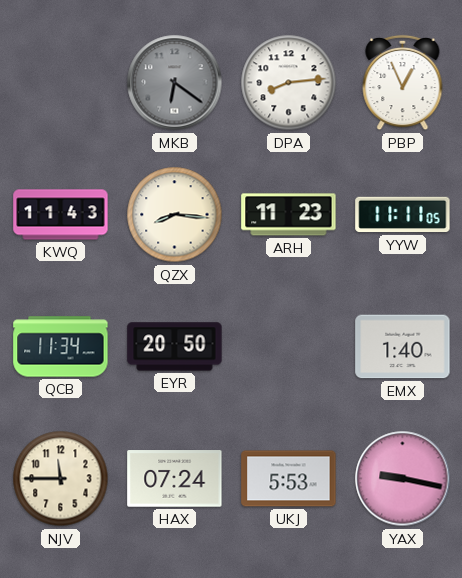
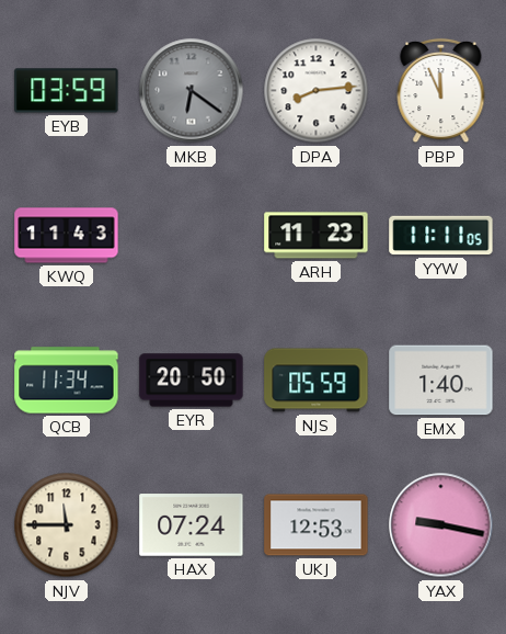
EYB: none -> 03:59 (67, 91)
PBP: 12:56 -> 11:56 (441, 91)
QZX: 8:16 -> none (175, 215)
NJS: none -> 05:59 (317, 381)
UKJ: 5:53 -> 12:53 (317, 525)
